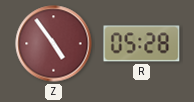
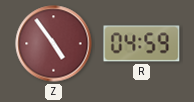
R: 05:28 -> 04:59 (142, 44)
